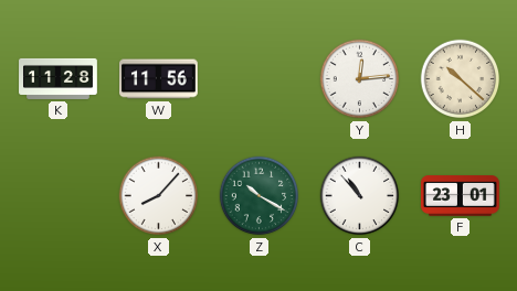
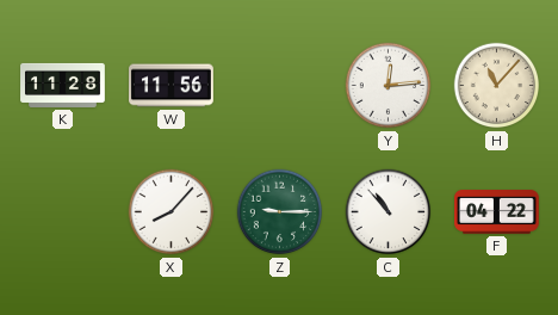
H: 10:22 -> 11:07 (497, 86)
Z: 10:20 -> 9:15 (280, 212)
F: 23:01 -> 04:22 (497, 212)
